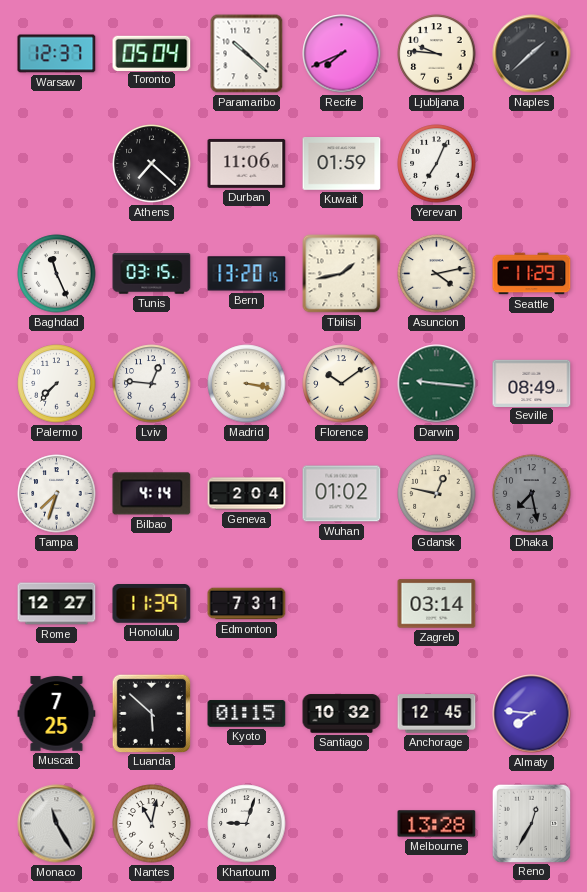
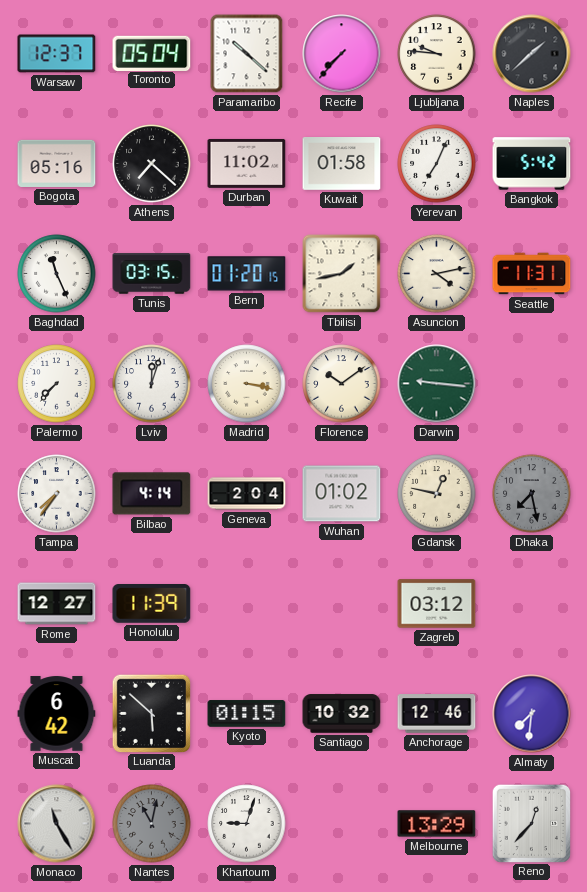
Recife: 7:41 -> 7:37 (342, 54)
Bogota: none -> 05:16 (57, 163)
Durban: 11:06 -> 11:02 (247, 163)
Kuwait: 01:59 -> 01:58 (342, 164)
Bangkok: none -> 5:42 (532, 164)
Bern: 13:20 -> 01:20 (247, 274)
Seattle: 11:29 -> 11:31 (532, 274)
Lviv: 12:46 -> 12:03 (152, 384)
Seville: 08:49 -> none (532, 383)
Tampa: 7:33 -> 7:36 (57, 494)
Edmonton: 7:31 -> none (247, 604)
Zagreb: 03:14 -> 03:12 (437, 604)
Muscat: 7:25 -> 6:42 (57, 714)
Anchorage: 12:45 -> 12:46 (437, 714)
Almaty: 7:46 -> 7:31 (532, 714)
Nantes dial: white -> grey (152, 824)
Melbourne: 13:28 -> 13:29 (437, 824)
Reno: 12:35 -> 12:37 (531, 823)
